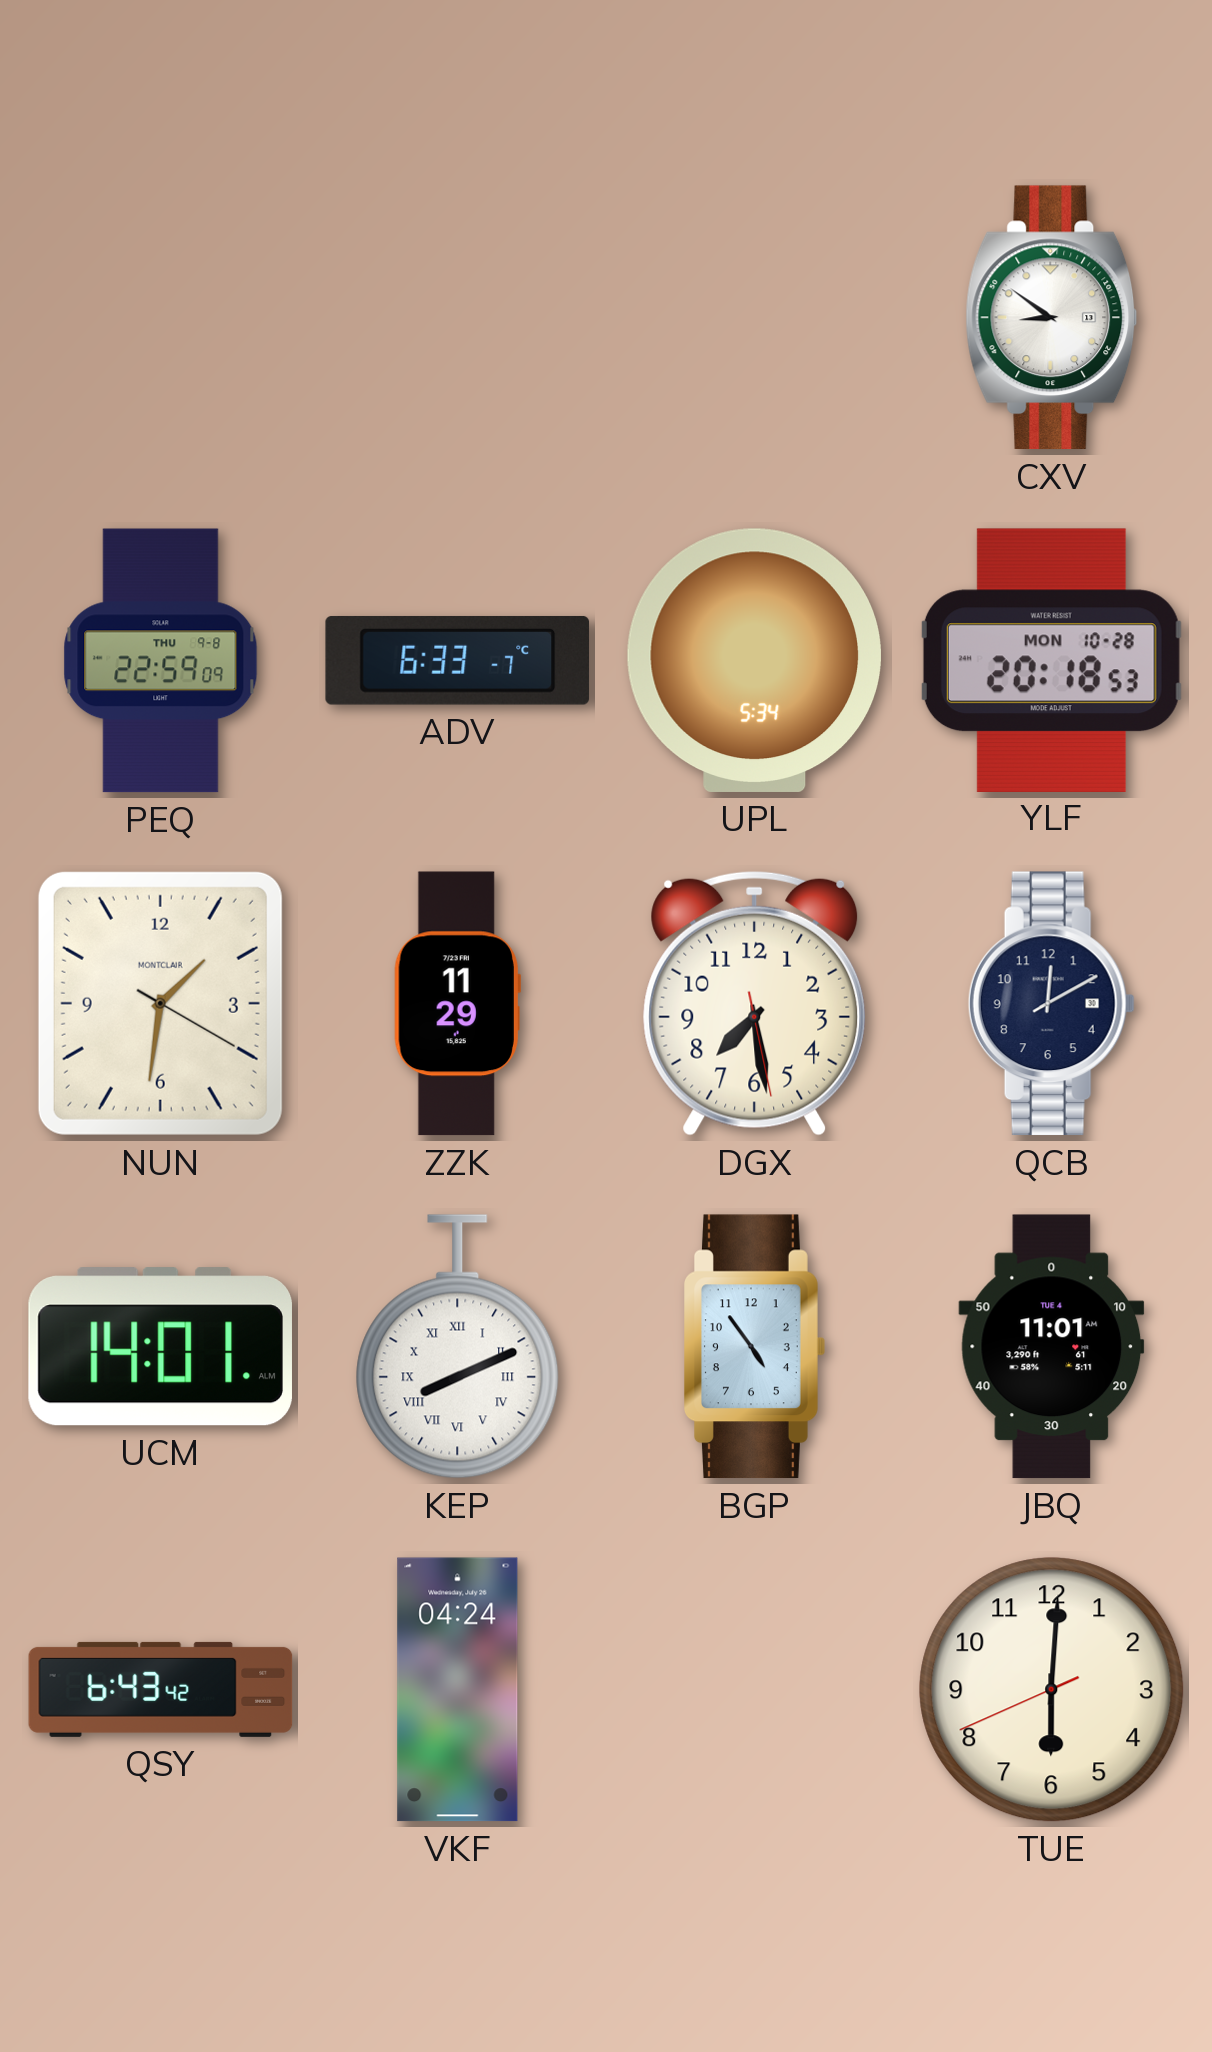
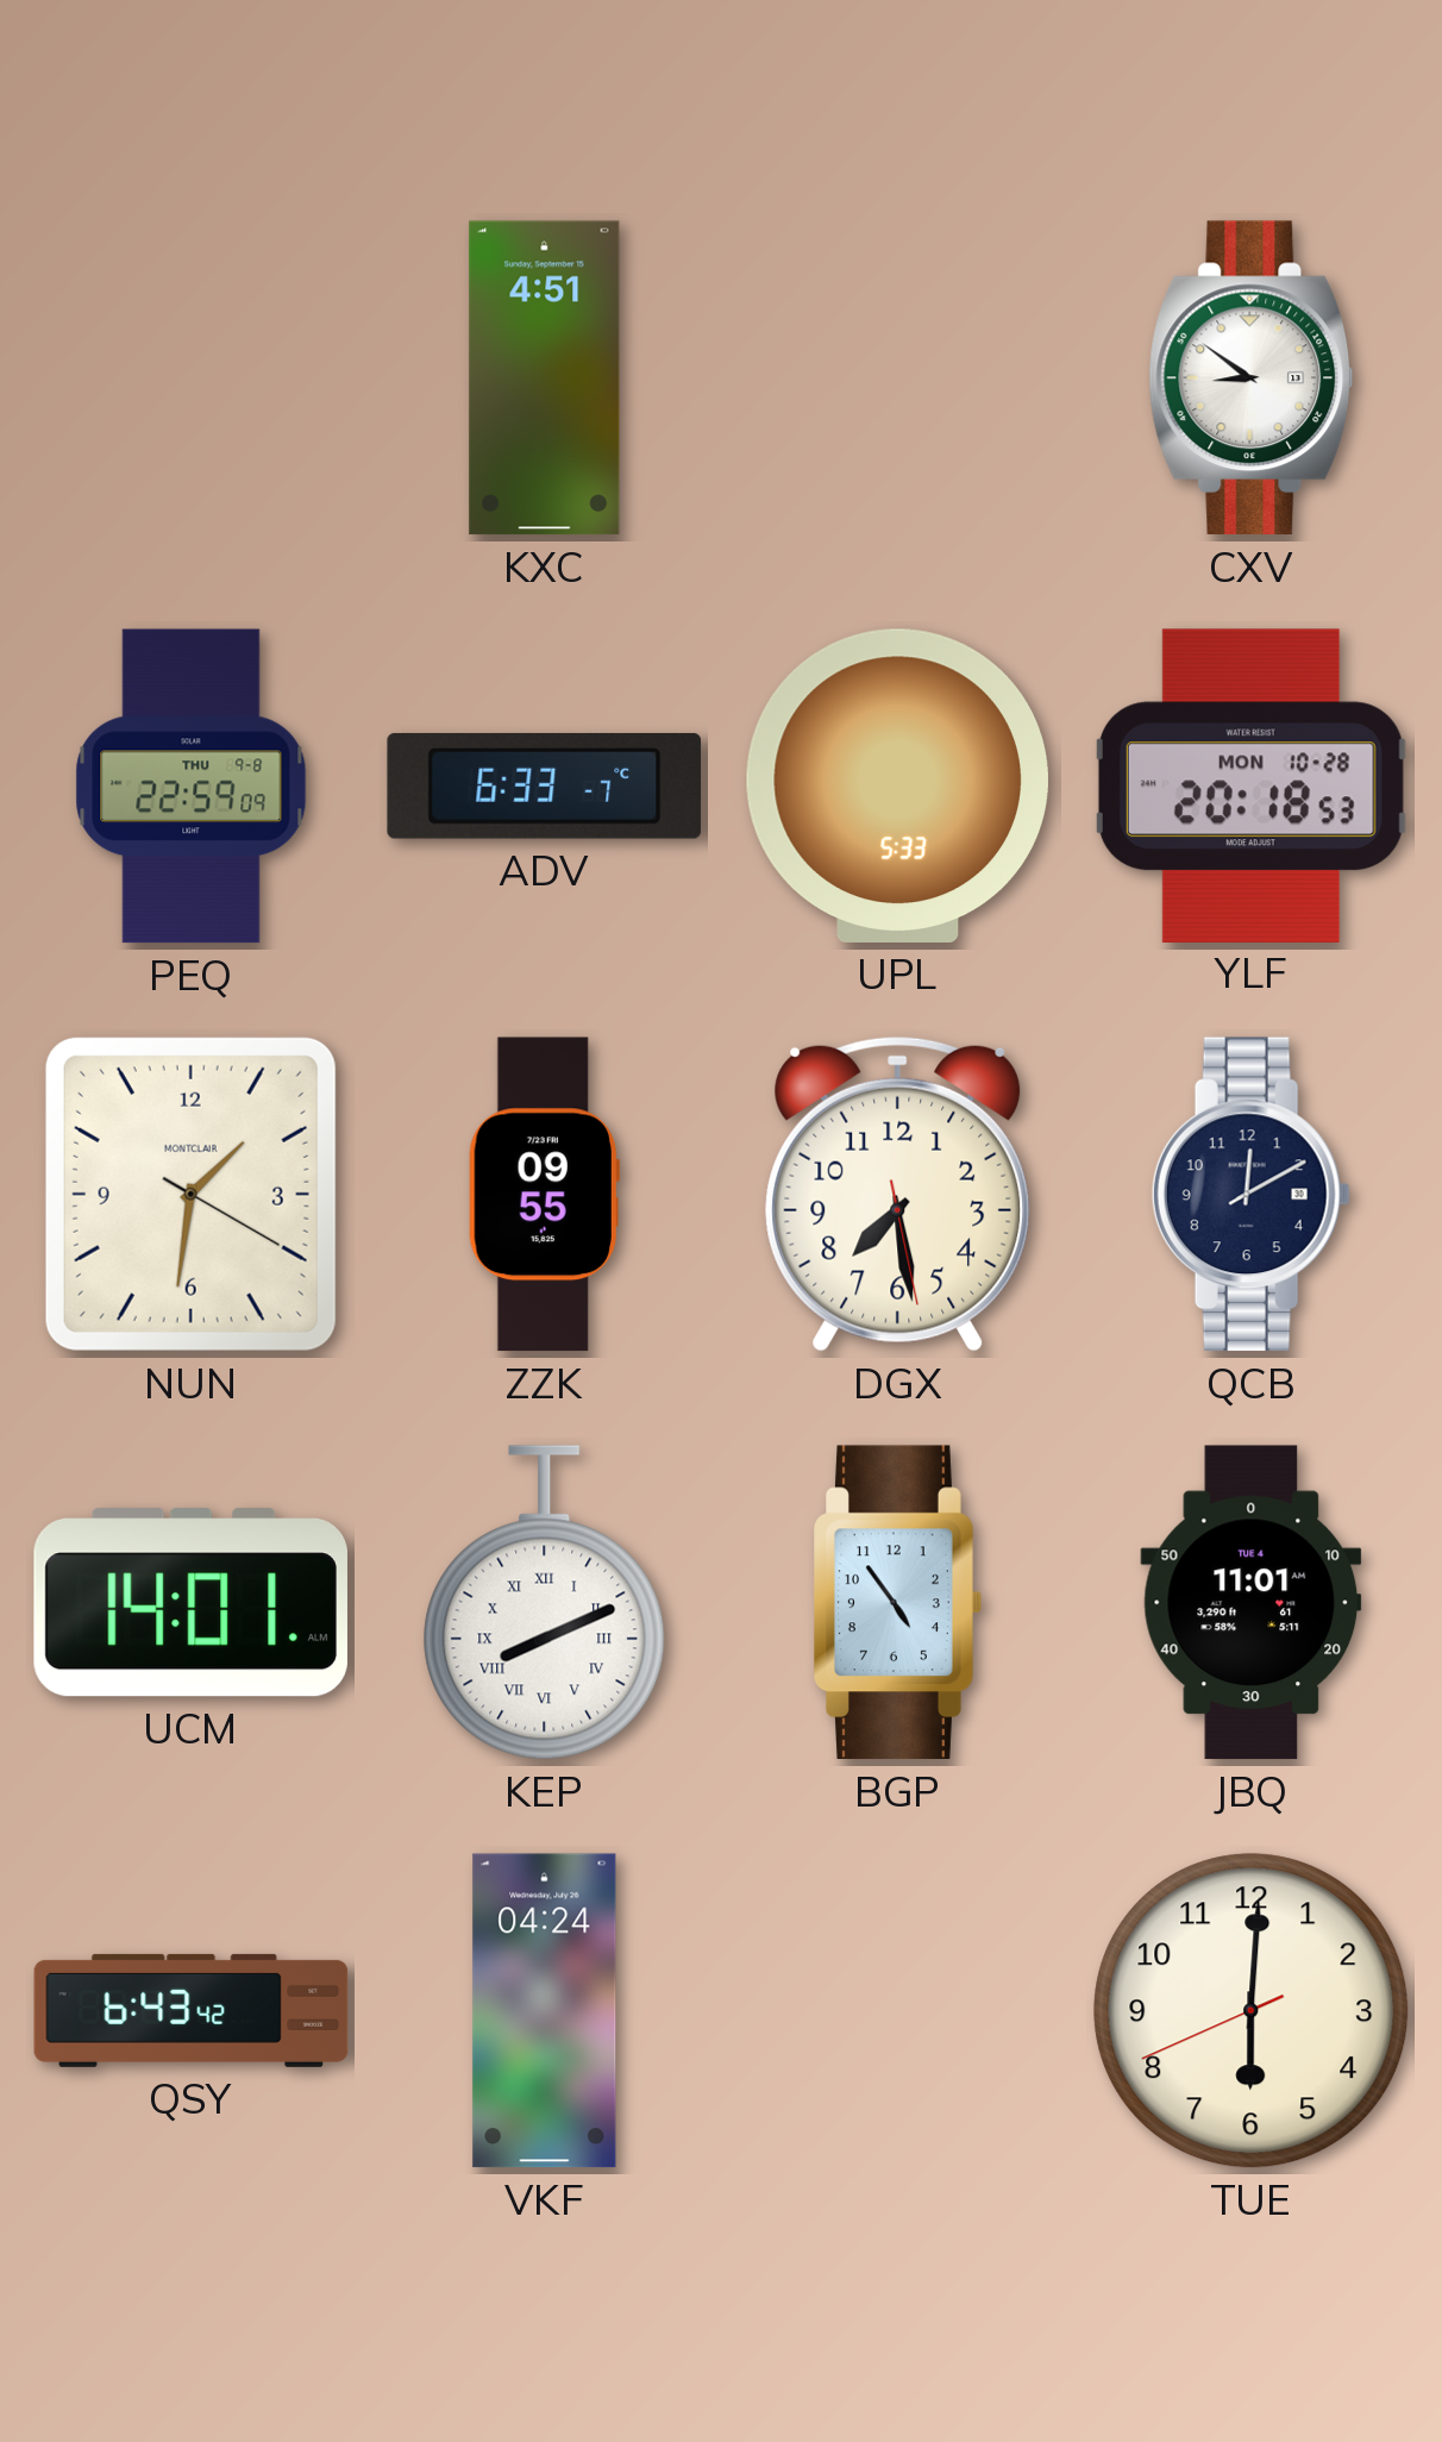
KXC: none -> 4:51 (545, 378)
UPL: 5:34 -> 5:33 (897, 785)
ZZK: 11:29 -> 09:55 (544, 1195)
